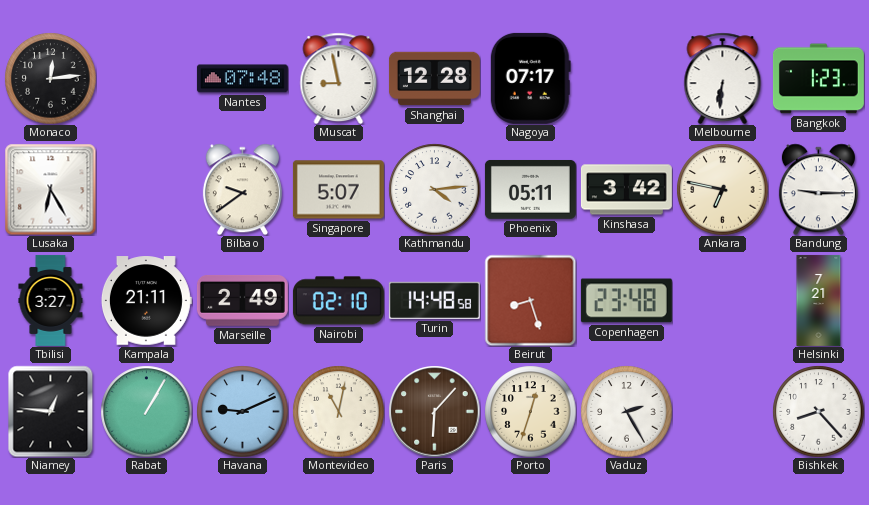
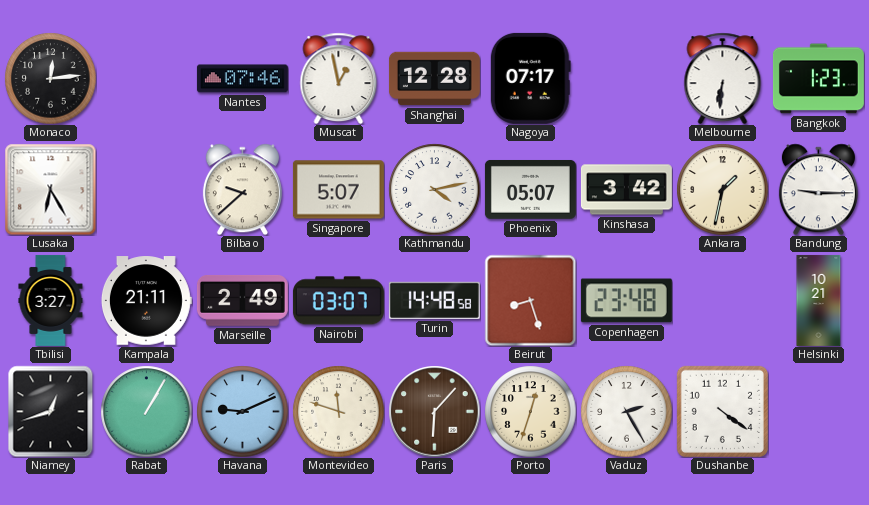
Nantes: 07:48 -> 07:46 (242, 79)
Muscat: 8:58 -> 12:58 (339, 78)
Bilbao: 9:39 -> 9:38 (242, 189)
Kathmandu: 4:14 -> 4:13 (434, 189)
Phoenix: 05:11 -> 05:07 (530, 189)
Ankara: 6:47 -> 1:32 (722, 189)
Nairobi: 02:10 -> 03:07 (338, 301)
Helsinki: 7:21 -> 10:21 (819, 300)
Niamey: 12:46 -> 12:42 (51, 411)
Montevideo: 11:02 -> 11:48 (338, 411)
Dushanbe: none -> 4:21 (722, 411)
Bishkek: 8:23 -> none (818, 411)
